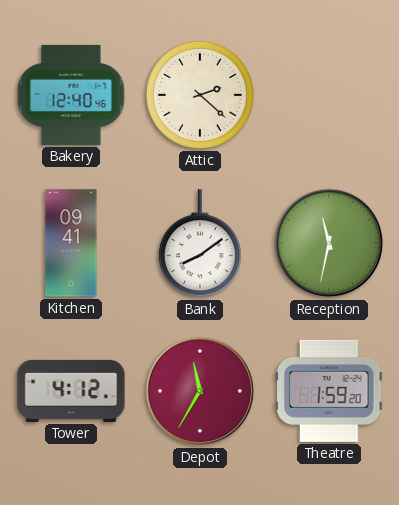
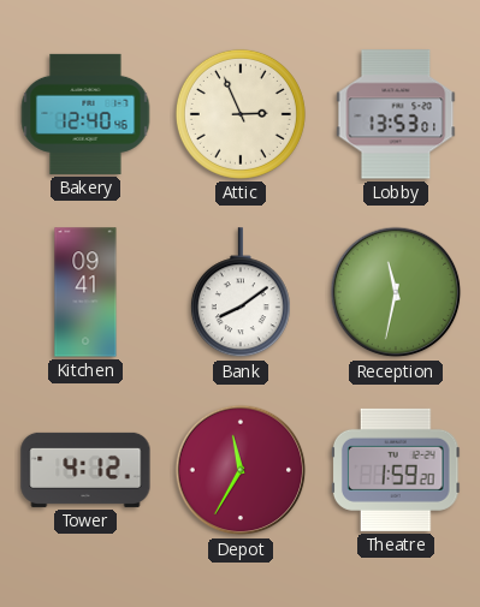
Attic: 2:22 -> 2:56 (241, 114)
Lobby: none -> 13:53 (396, 114)
